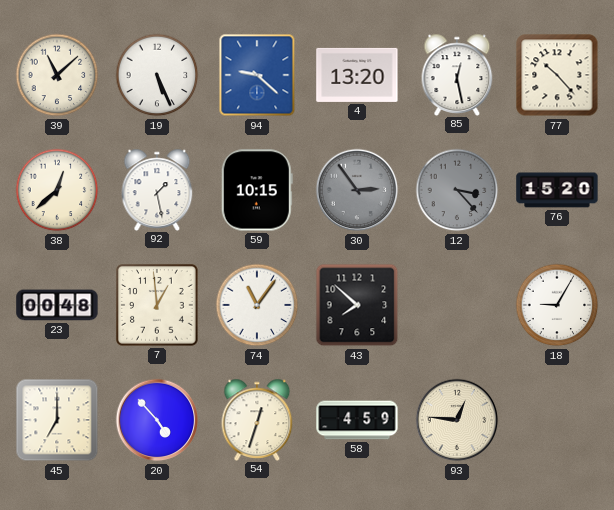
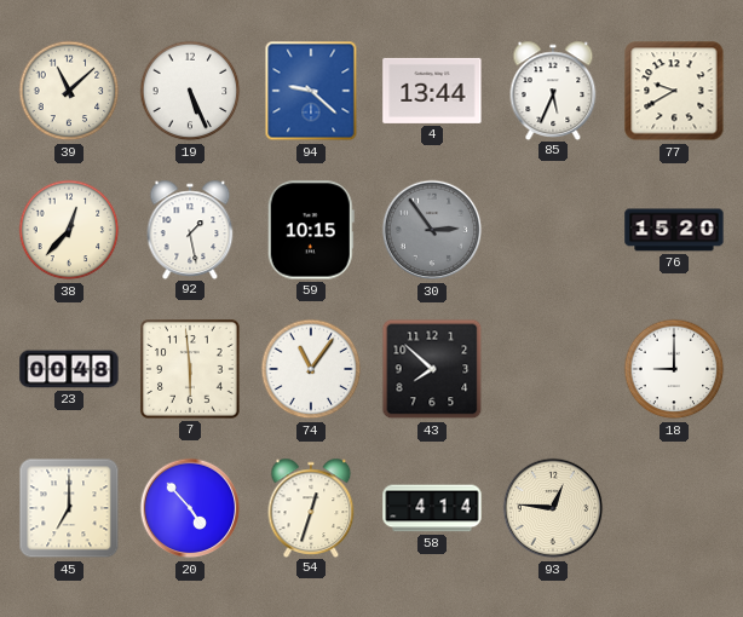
4: 13:20 -> 13:44 (432, 91)
85: 12:28 -> 5:34 (553, 90)
77: 10:23 -> 9:40 (674, 91)
38: 12:38 -> 12:37 (69, 230)
12: 3:23 -> none (457, 190)
7: 12:59 -> 5:59 (191, 370)
18: 9:05 -> 9:00 (674, 369)
58: 4:59 -> 4:14 (432, 508)
